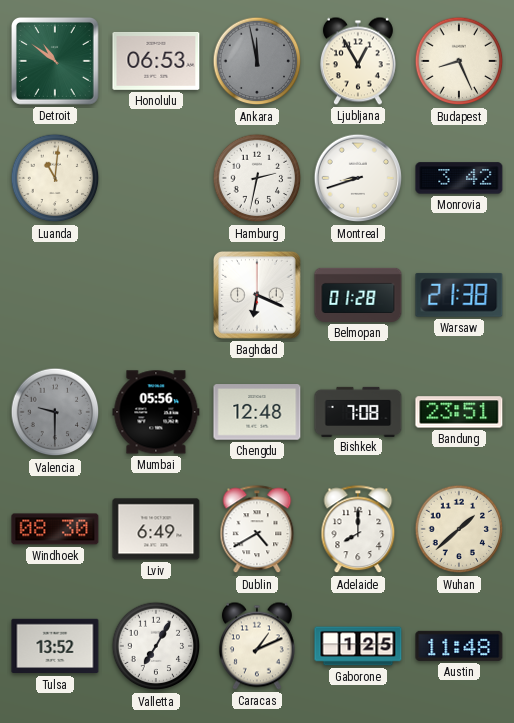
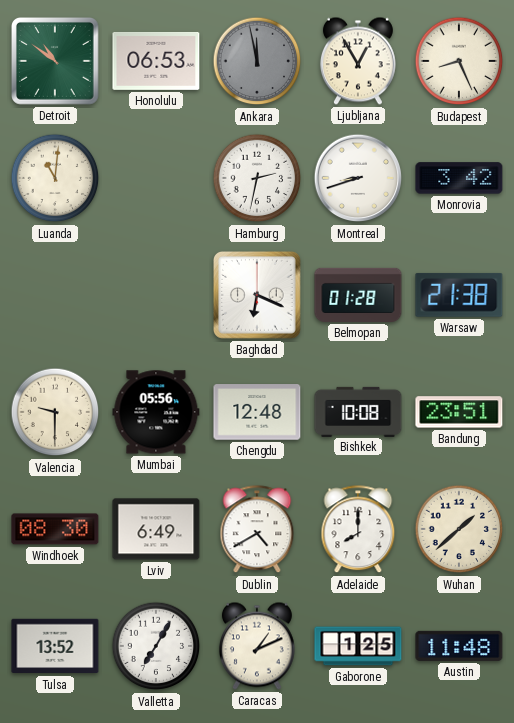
Valencia dial: grey -> cream (55, 412)
Bishkek: 7:08 -> 10:08 (358, 411)
